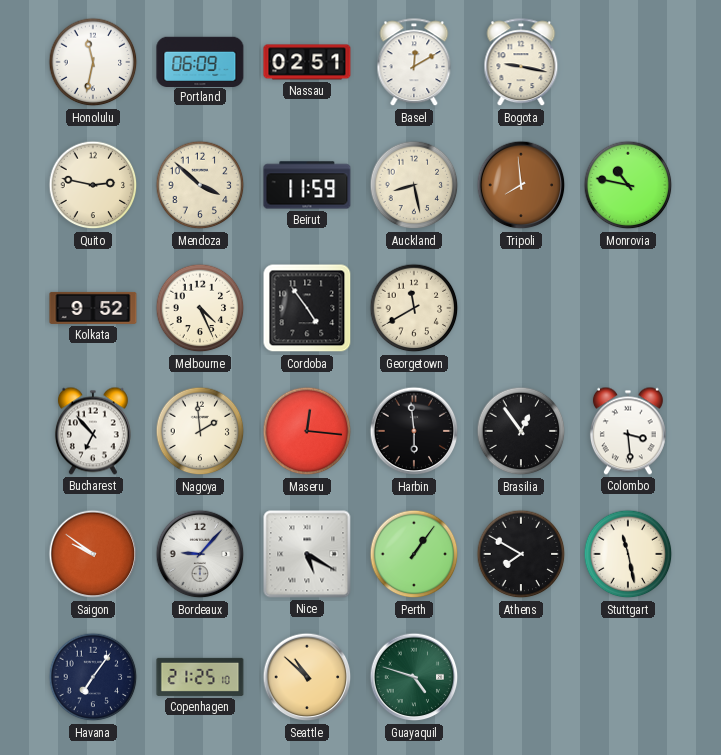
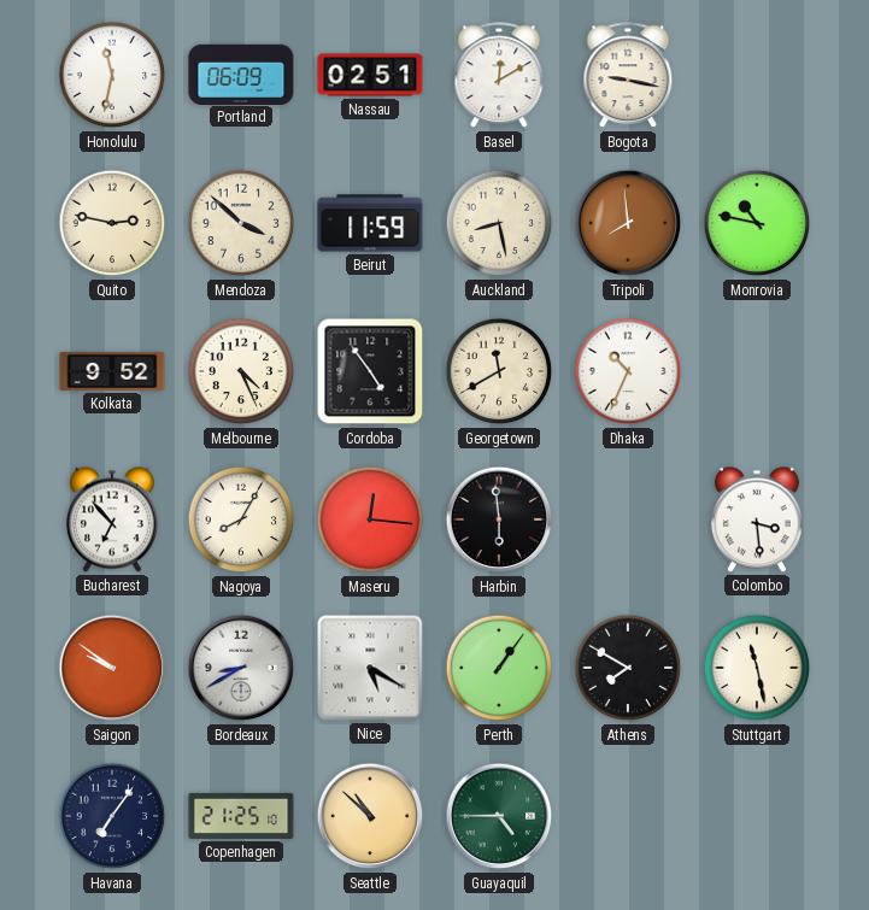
Dhaka: none -> 10:34 (628, 371)
Nagoya: 1:59 -> 8:05 (241, 519)
Brasilia: 12:54 -> none (521, 431)
Bordeaux: 9:07 -> 8:40 (241, 668)
Guayaquil: 4:48 -> 4:45 (499, 816)
